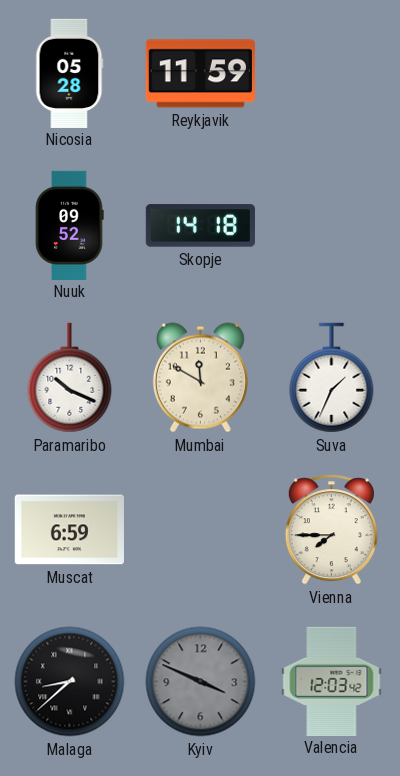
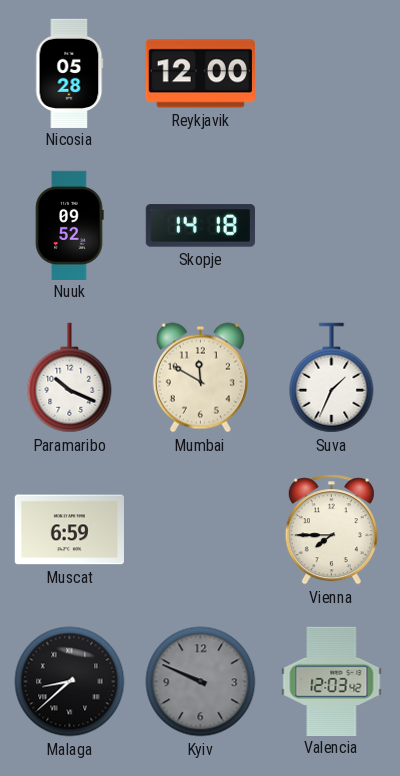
Reykjavik: 11:59 -> 12:00 (200, 74)
Kyiv: 3:49 -> 9:49 (201, 682)
